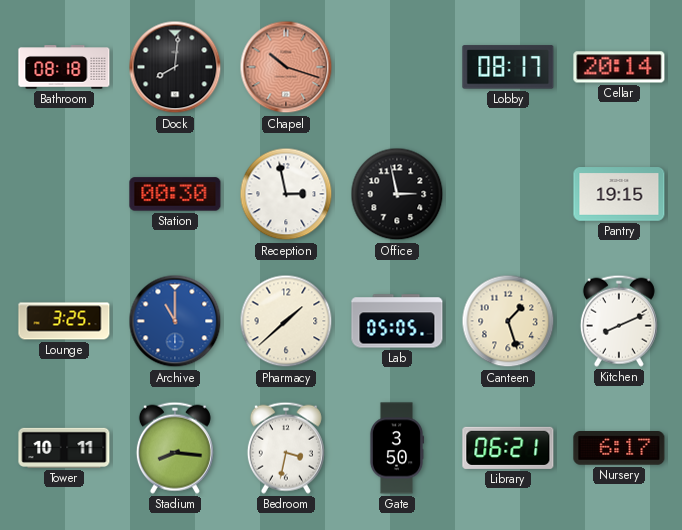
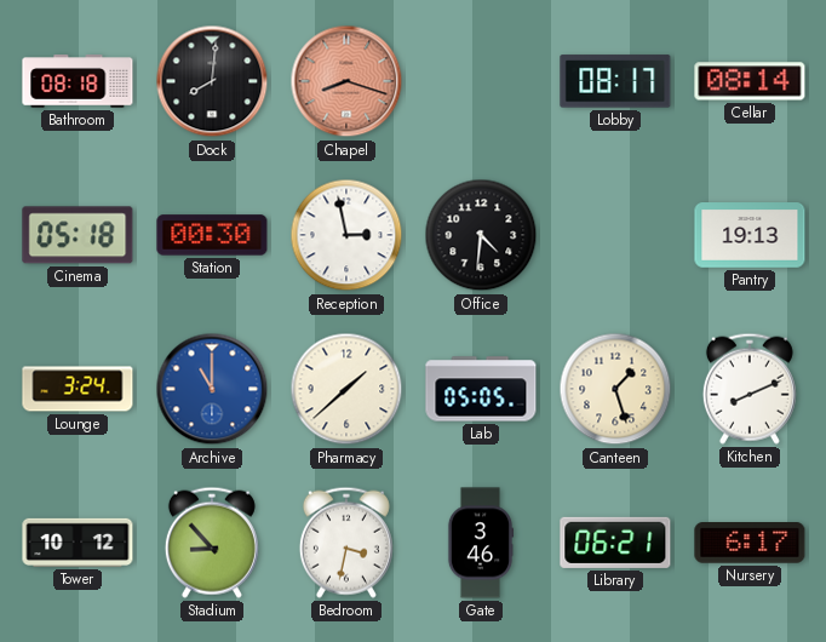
Chapel: 10:18 -> 8:18 (346, 81)
Cellar: 20:14 -> 08:14 (750, 81)
Cinema: none -> 05:18 (78, 235)
Office: 2:58 -> 4:31 (481, 235)
Pantry: 19:15 -> 19:13 (750, 235)
Lounge: 3:25 -> 3:24 (78, 389)
Tower: 10:11 -> 10:12 (78, 543)
Stadium: 8:16 -> 8:53 (212, 543)
Gate: 3:50 -> 3:46 (481, 543)
